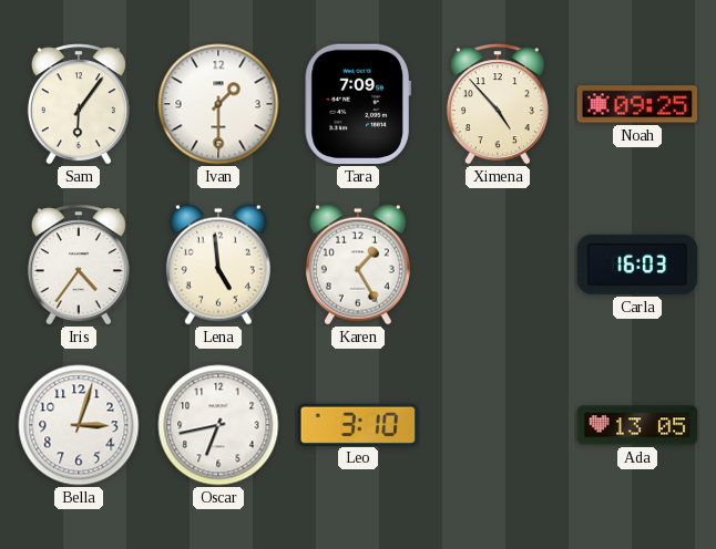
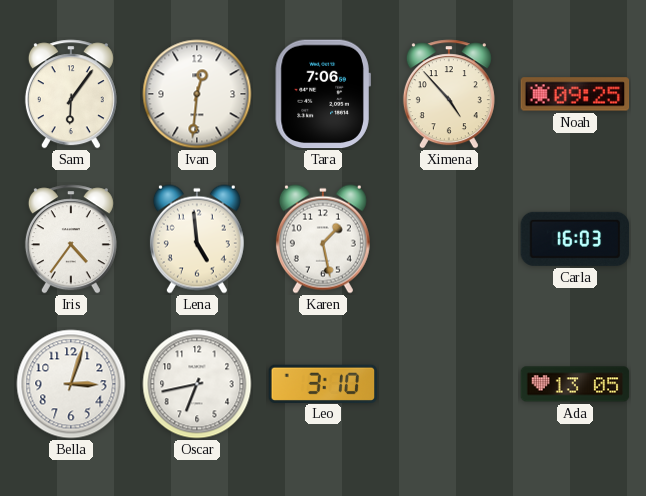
Ivan: 1:30 -> 12:31 (197, 94)
Tara: 7:09 -> 7:06 (323, 94)
Karen: 1:25 -> 1:28 (323, 239)
